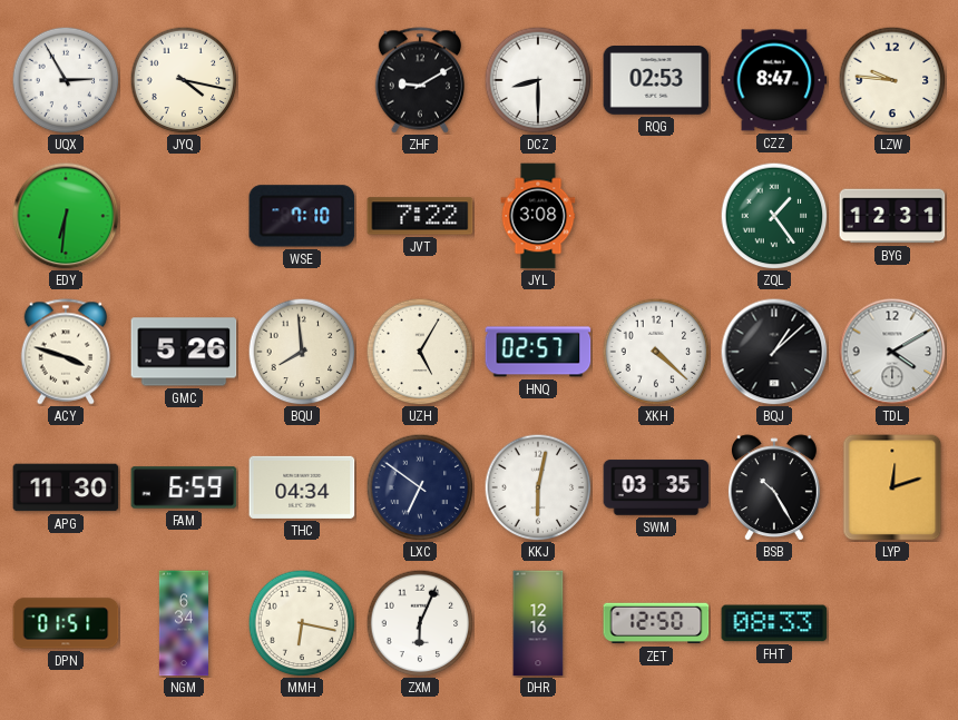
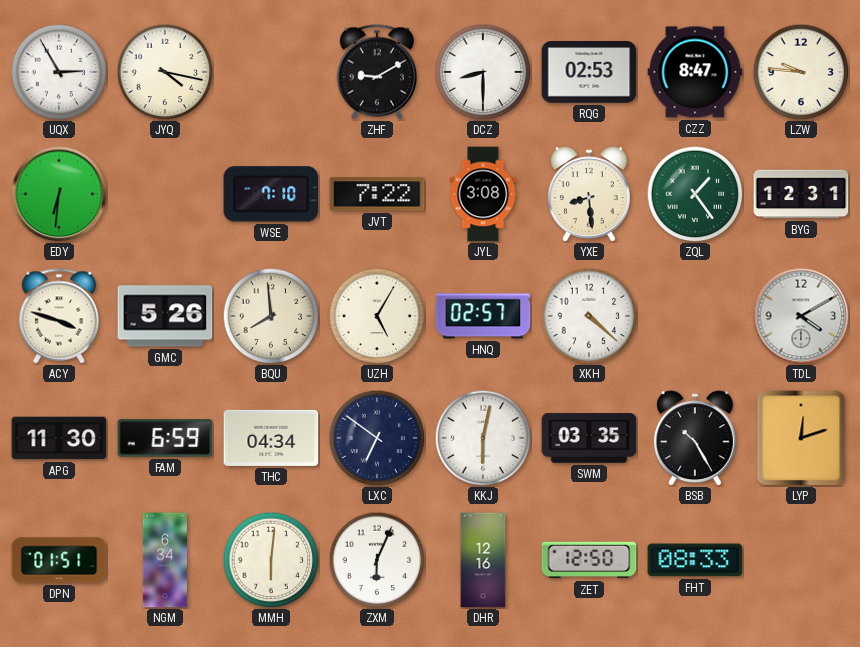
YXE: none -> 8:29 (589, 194)
BQJ: 1:08 -> none (774, 352)
MMH: 6:17 -> 6:01 (271, 560)
